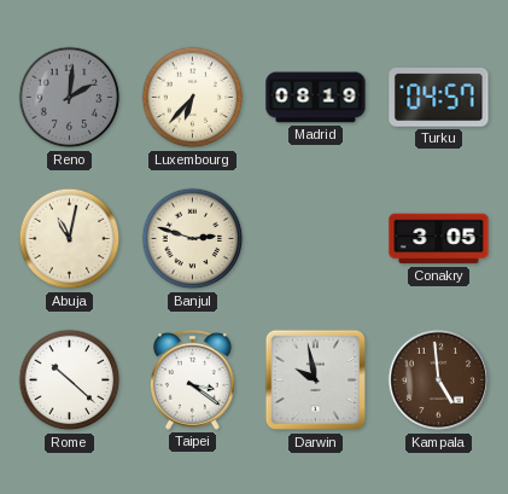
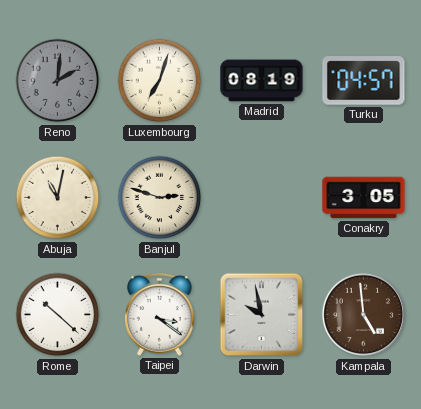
Luxembourg: 6:37 -> 7:03 (160, 81)
